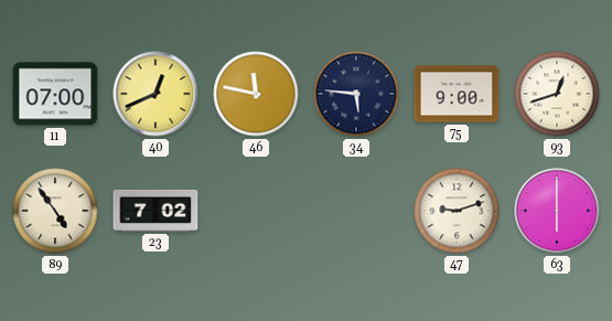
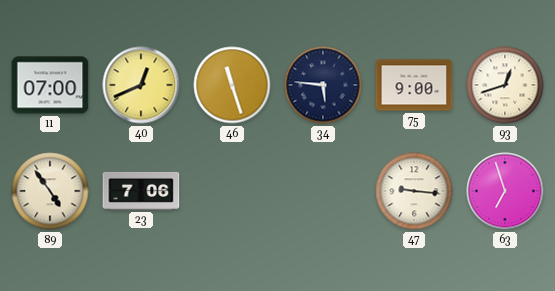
46: 11:47 -> 11:27 (232, 85)
23: 7:02 -> 7:06 (141, 191)
47: 9:12 -> 9:16 (414, 191)
63: 6:00 -> 6:57 (505, 191)
